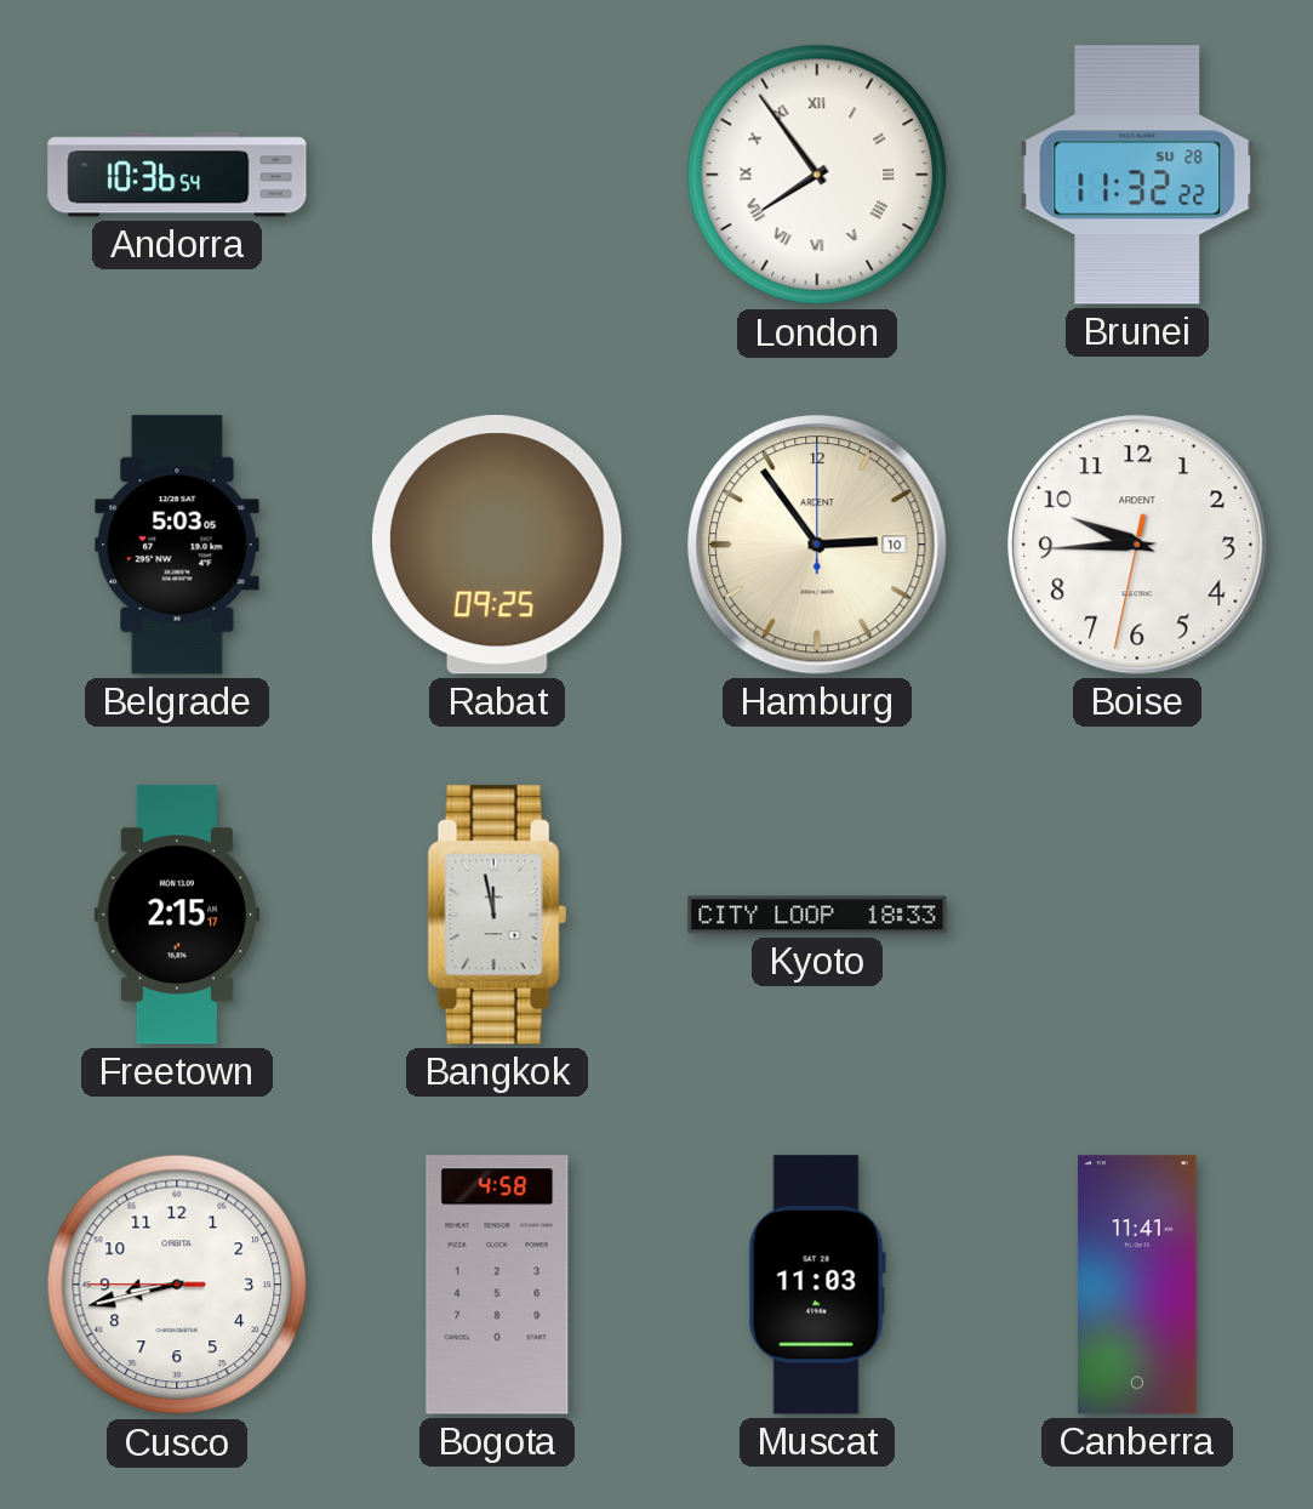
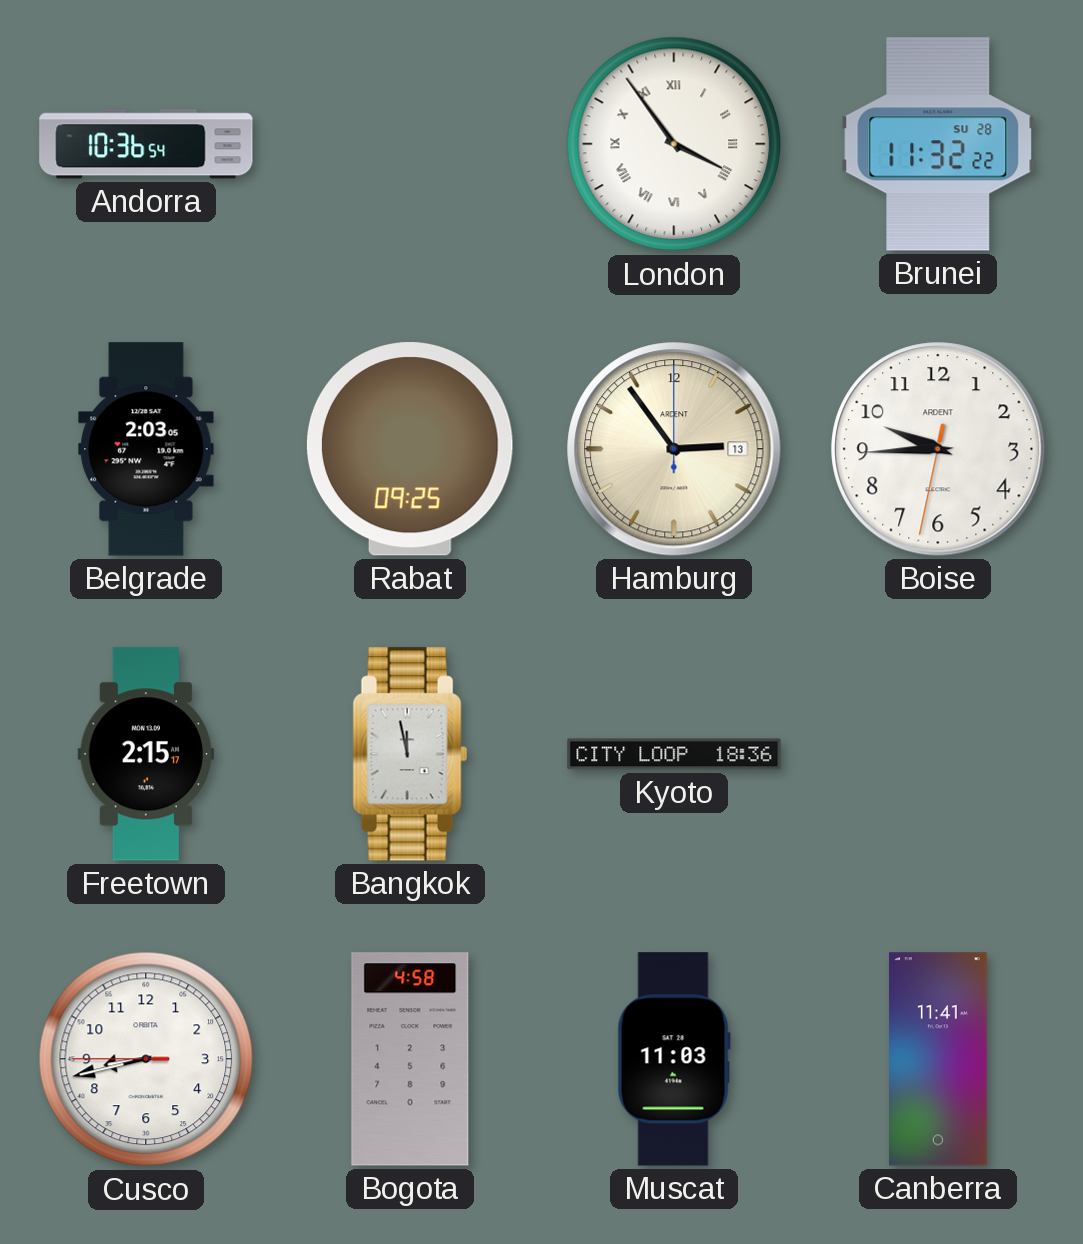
London: 7:54 -> 3:54 (674, 144)
Belgrade: 5:03 -> 2:03 (146, 449)
Hamburg date: 10 -> 13 (674, 449)
Kyoto: 18:33 -> 18:36 (674, 754)
